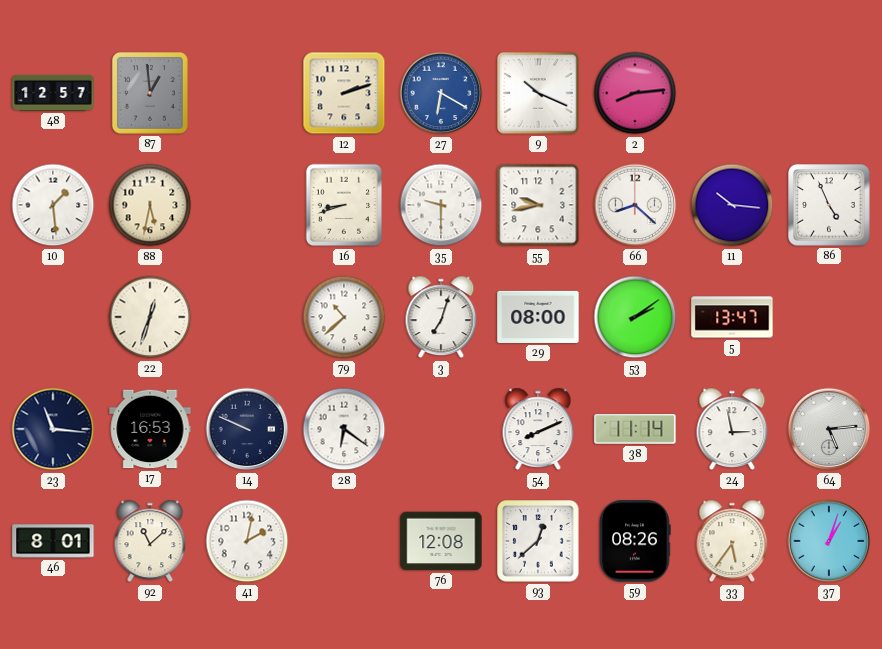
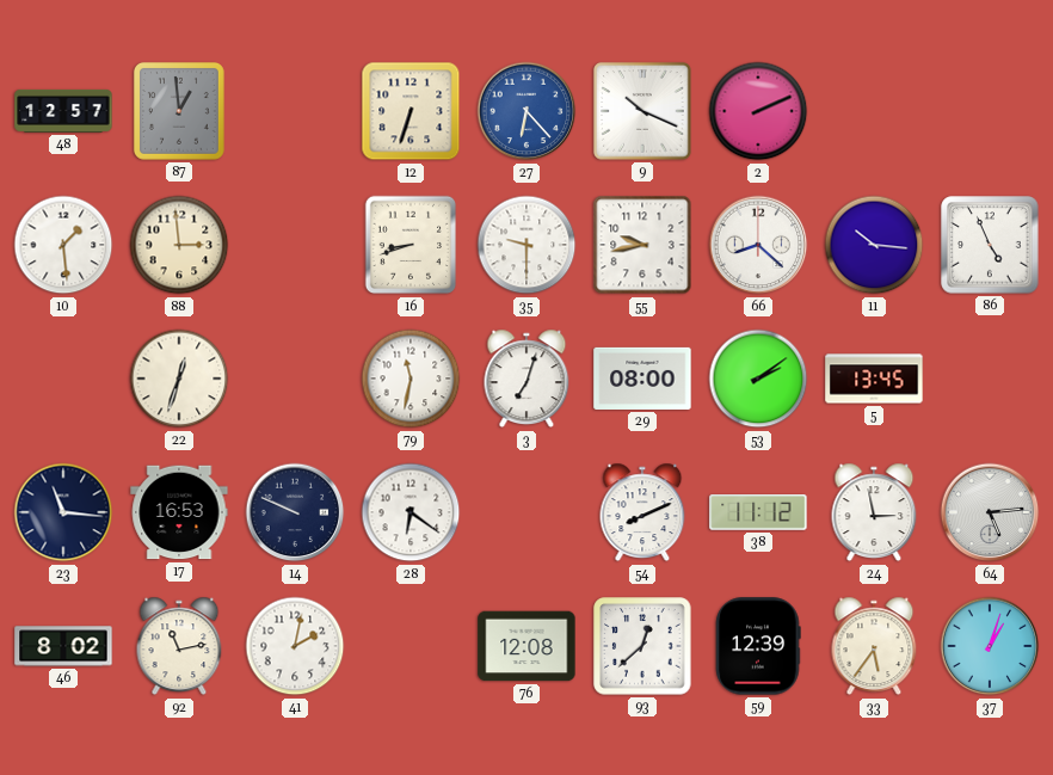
12: 2:12 -> 6:33 (411, 111)
27: 6:20 -> 6:23 (526, 111)
2: 8:14 -> 2:11 (758, 111)
88: 5:32 -> 2:59 (179, 245)
79: 10:38 -> 11:32 (411, 379)
5: 13:47 -> 13:45 (874, 379)
38: 11:14 -> 11:12 (758, 513)
46: 8:01 -> 8:02 (63, 646)
92: 11:08 -> 11:13 (179, 646)
59: 08:26 -> 12:39 (758, 646)
